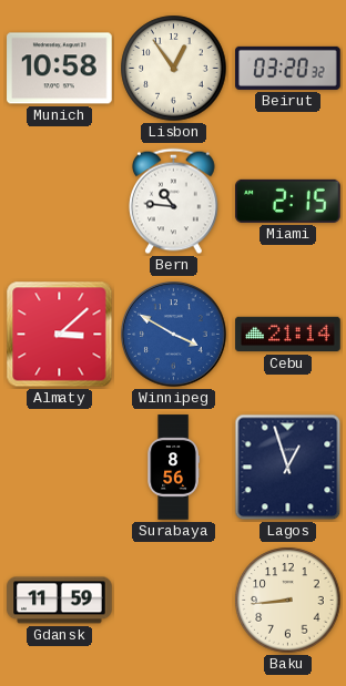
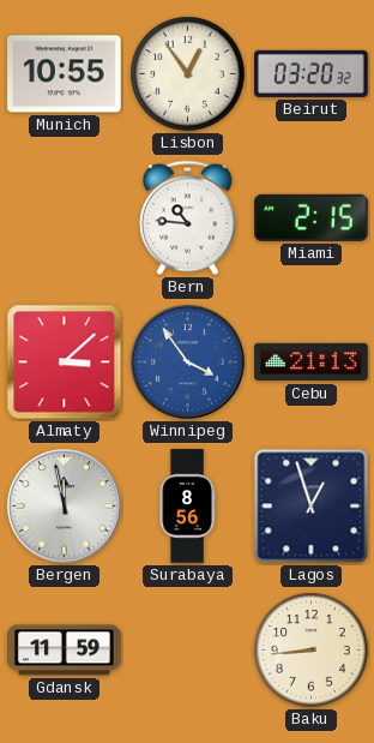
Munich: 10:58 -> 10:55 (65, 74)
Winnipeg: 3:50 -> 3:54 (188, 362)
Cebu: 21:14 -> 21:13 (312, 362)
Bergen: none -> 11:58 (65, 507)
